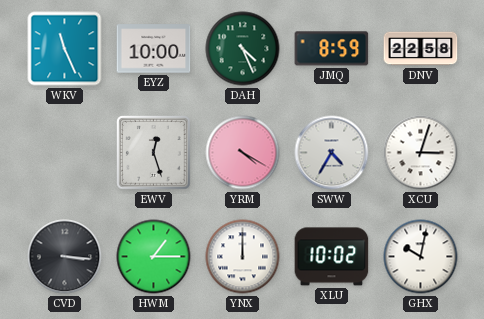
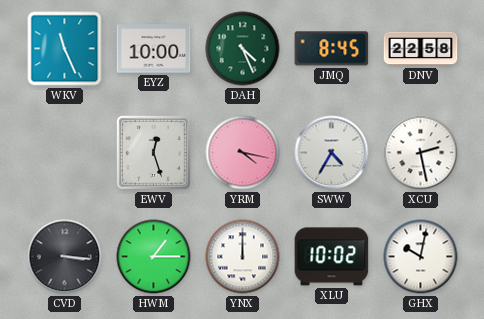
JMQ: 8:59 -> 8:45 (332, 49)
YRM: 4:20 -> 4:17 (243, 153)
XCU: 3:03 -> 2:28 (421, 153)
